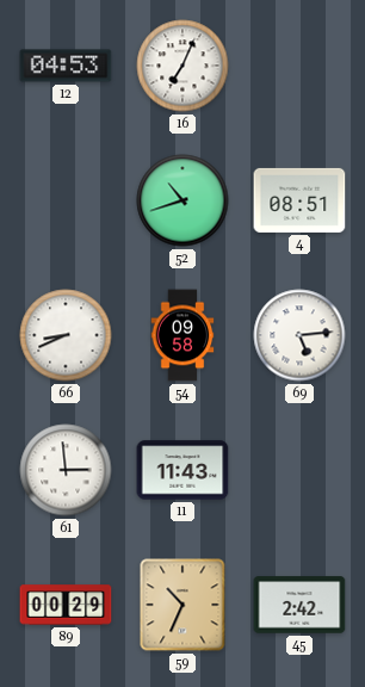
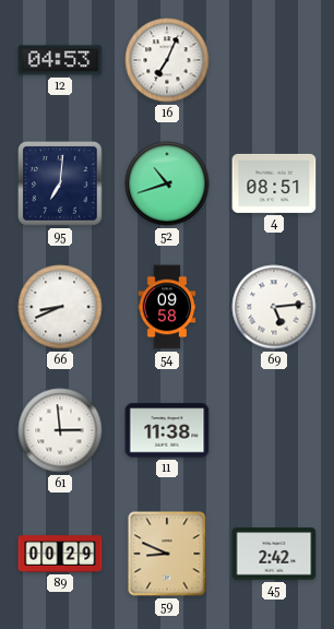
95: none -> 7:01 (60, 183)
11: 11:43 -> 11:38 (167, 430)
59: 10:34 -> 8:49 (167, 554)
